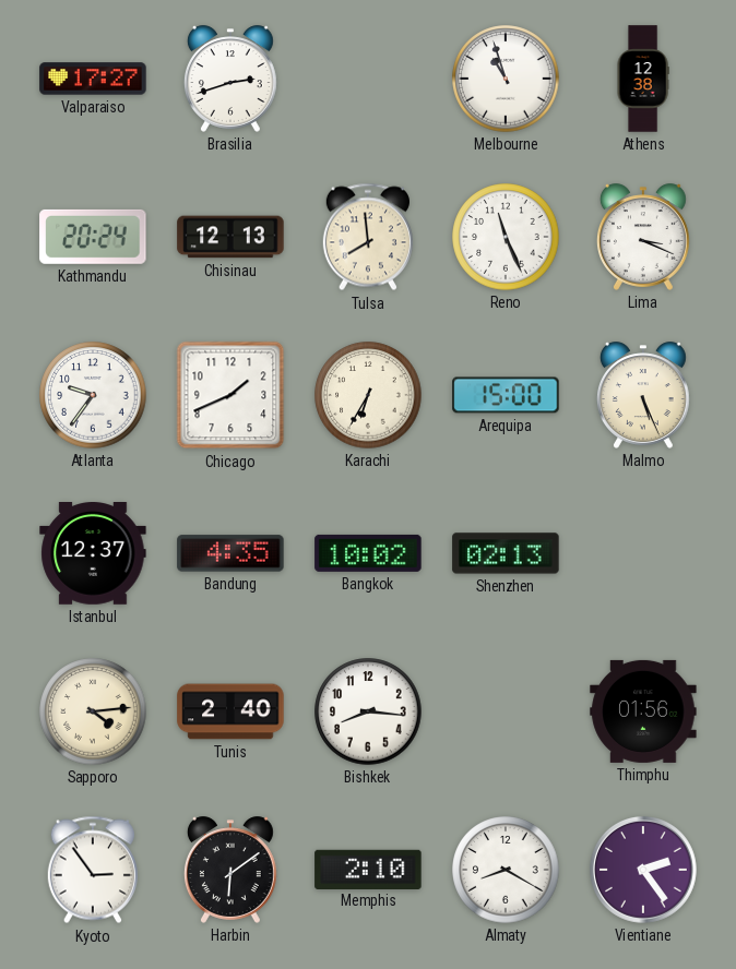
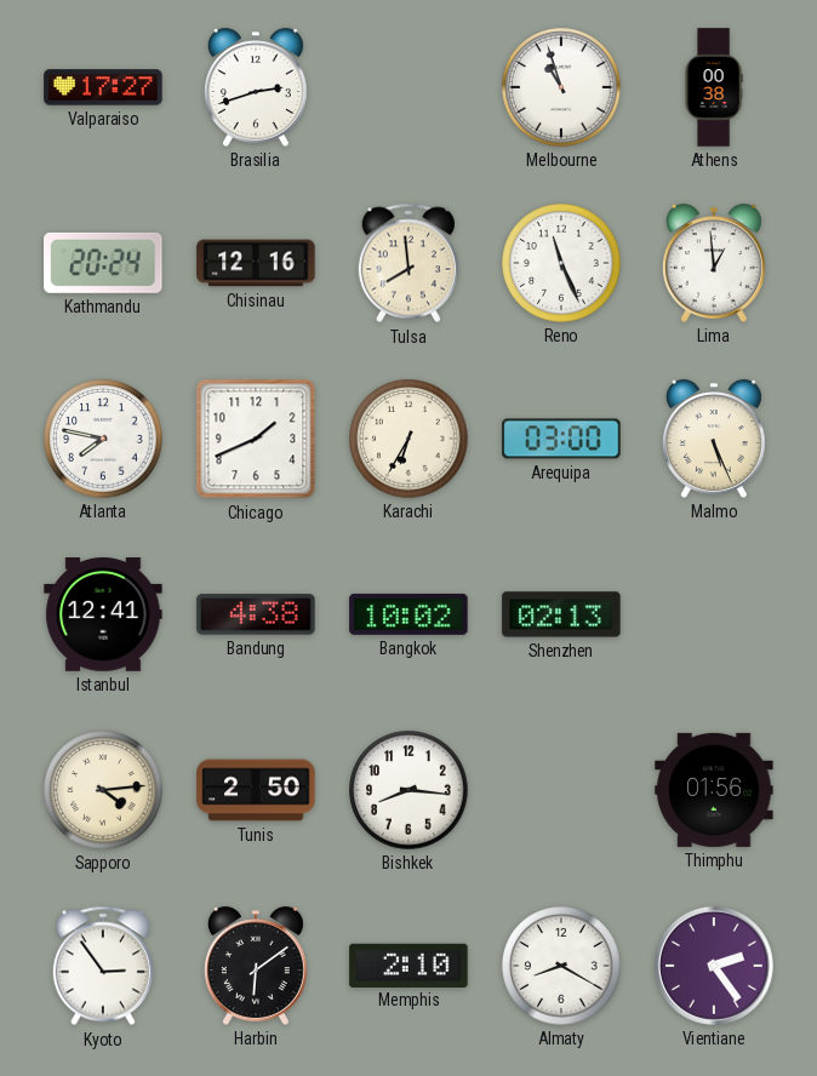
Athens: 12:38 -> 00:38 (714, 87)
Chisinau: 12:13 -> 12:16 (256, 263)
Lima: 3:19 -> 12:59 (714, 263)
Atlanta: 9:36 -> 7:47 (103, 439)
Arequipa: 15:00 -> 03:00 (561, 439)
Istanbul: 12:37 -> 12:41 (103, 616)
Bandung: 4:35 -> 4:38 (256, 614)
Tunis: 2:40 -> 2:50 (256, 790)
